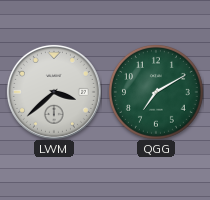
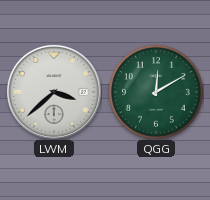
QGG: 7:10 -> 12:10 (156, 92)
